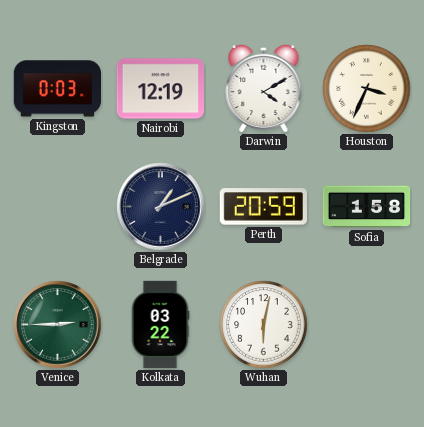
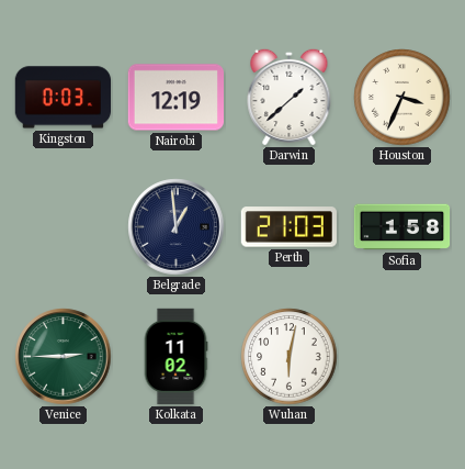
Darwin: 4:10 -> 1:38 (290, 97)
Belgrade: 1:11 -> 12:59 (177, 227)
Perth: 20:59 -> 21:03 (288, 227)
Kolkata: 03:22 -> 11:02 (175, 357)
